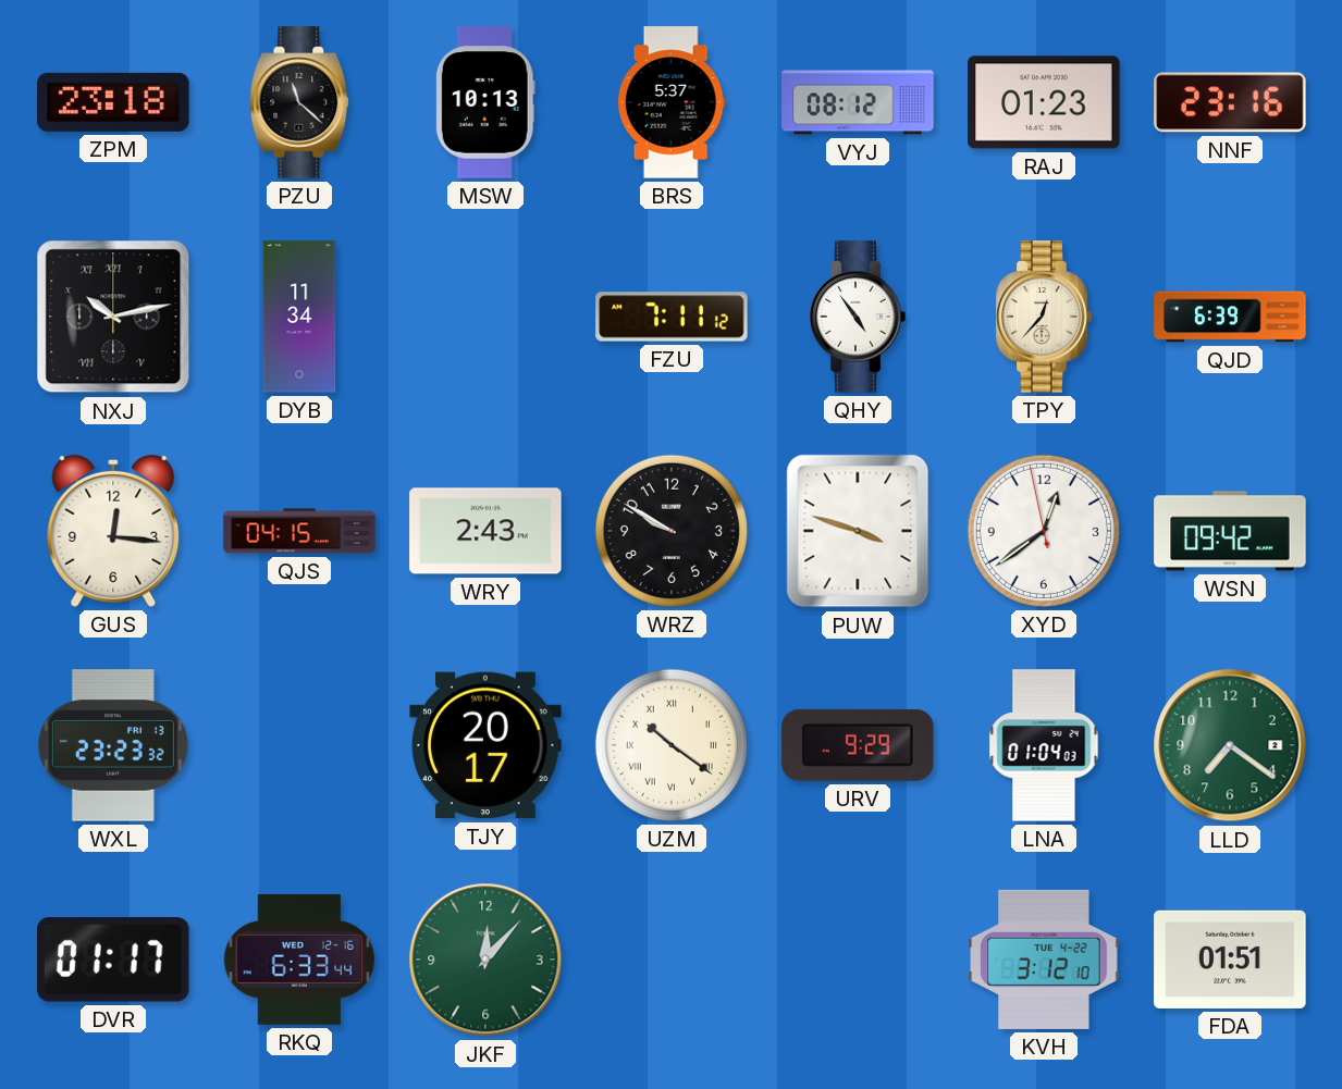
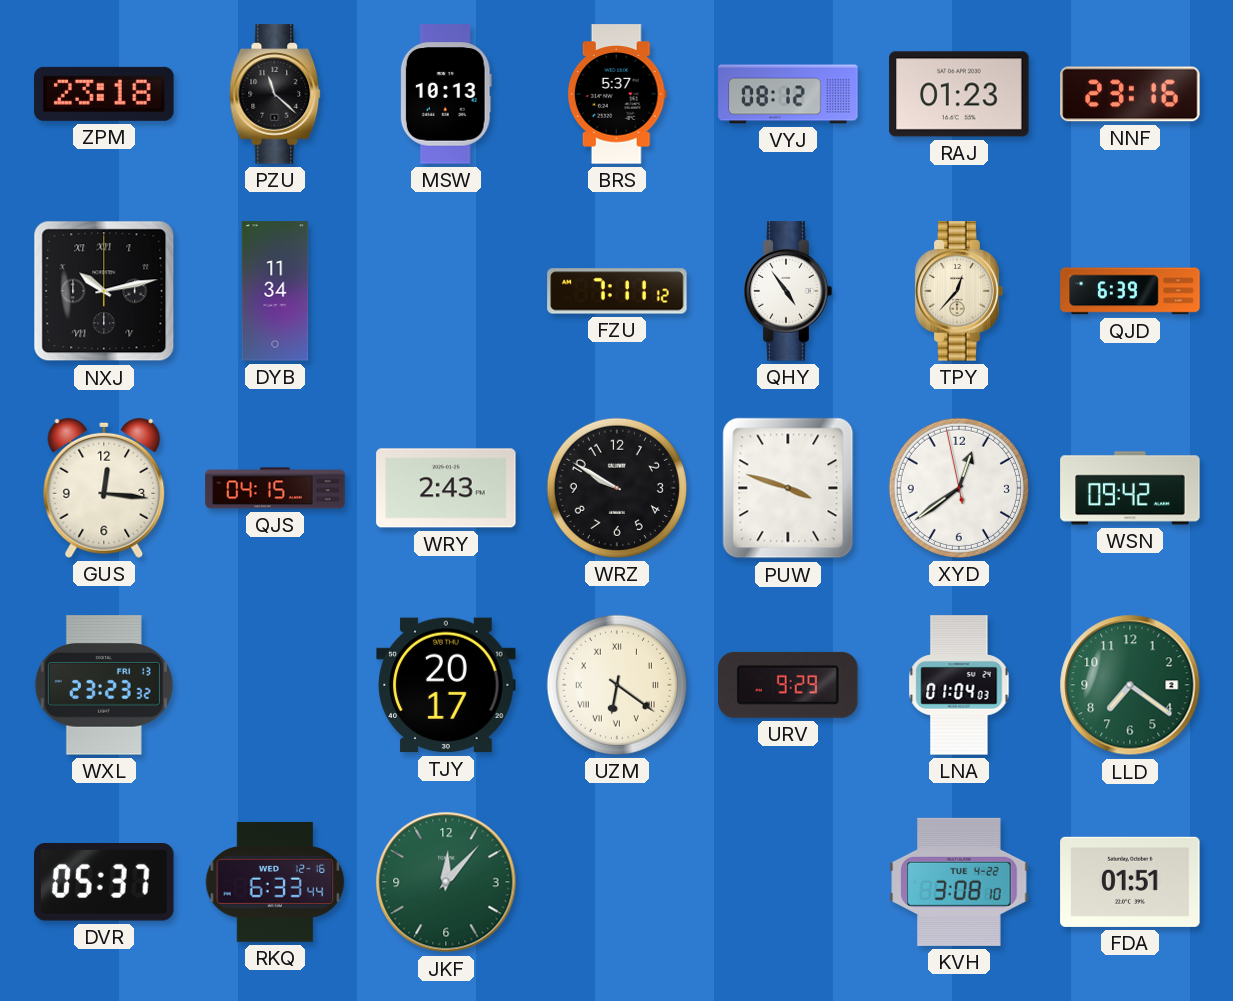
UZM: 10:21 -> 6:21 (617, 685)
DVR: 01:17 -> 05:37 (105, 882)
KVH: 3:12 -> 3:08 (959, 882)
